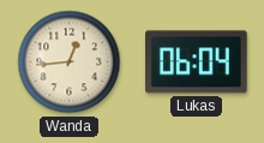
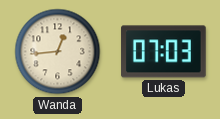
Lukas: 06:04 -> 07:03 (164, 52)
